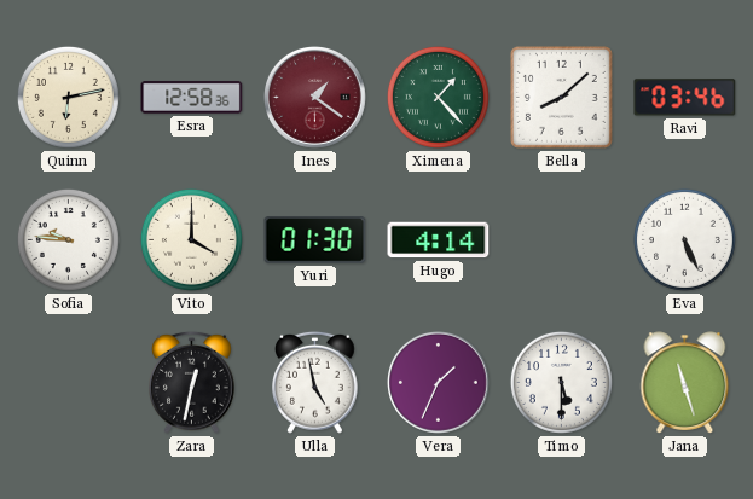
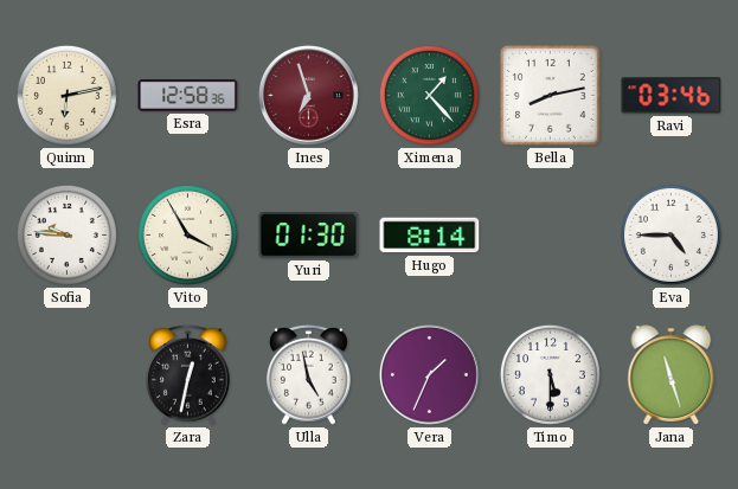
Ines: 1:21 -> 6:57 (309, 96)
Bella: 8:08 -> 8:13 (550, 95)
Vito: 4:00 -> 3:55 (187, 234)
Hugo: 4:14 -> 8:14 (430, 236)
Eva: 5:26 -> 4:45 (670, 234)
